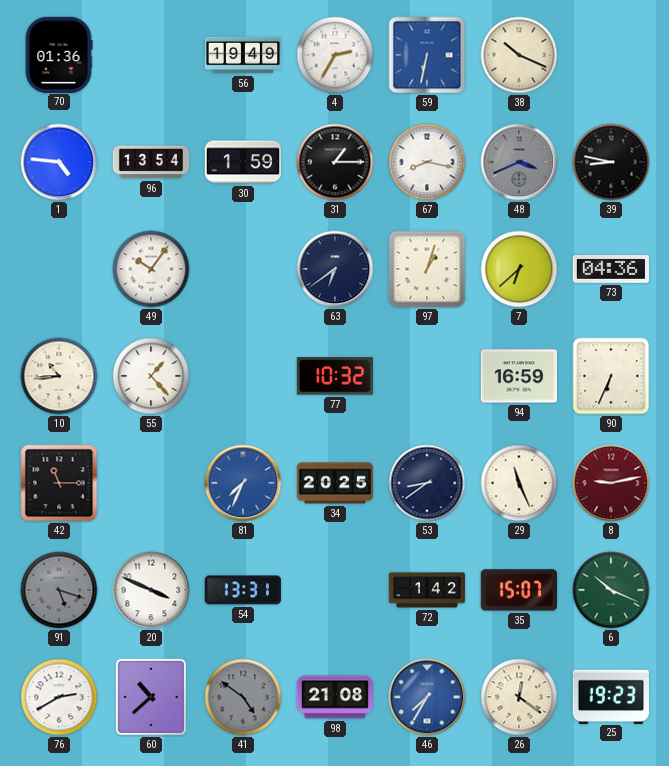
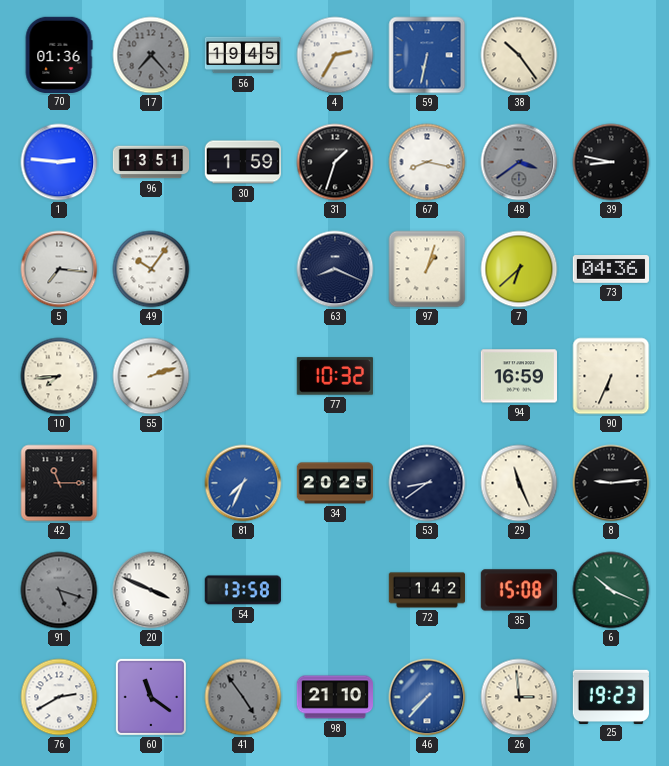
17: none -> 7:23 (151, 55)
56: 19:49 -> 19:45 (243, 55)
38: 10:19 -> 10:24 (519, 55)
1: 4:46 -> 2:46 (59, 162)
96: 13:54 -> 13:51 (151, 162)
31: 1:15 -> 1:33 (335, 162)
48: 3:41 -> 3:39 (519, 162)
5: none -> 7:16 (59, 269)
63: 6:39 -> 8:19 (335, 269)
10: 10:44 -> 7:44 (59, 376)
55: 1:23 -> 2:12 (151, 376)
8: 9:13 -> 9:14 (611, 483)
8 dial: burgundy -> black (611, 483)
54: 13:31 -> 13:58 (243, 590)
35: 15:07 -> 15:08 (518, 590)
60: 10:38 -> 11:21 (150, 696)
41: 4:51 -> 4:54 (243, 697)
98: 21:08 -> 21:10 (334, 697)
46: 7:35 -> 7:37 (427, 697)
26: 12:21 -> 2:59 (519, 697)
